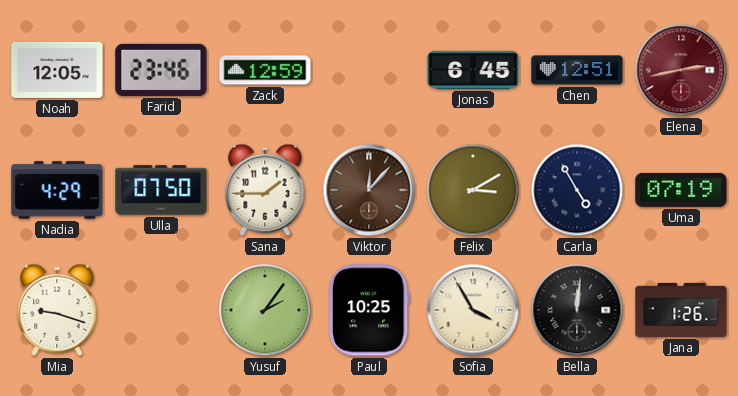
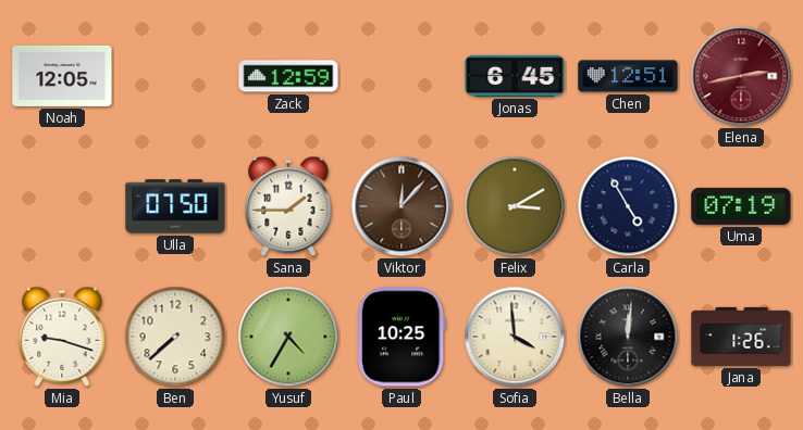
Farid: 23:46 -> none (161, 70)
Nadia: 4:29 -> none (57, 190)
Ben: none -> 7:38 (175, 337)
Yusuf: 2:06 -> 4:35 (288, 337)
Sofia: 3:55 -> 3:59 (515, 337)
